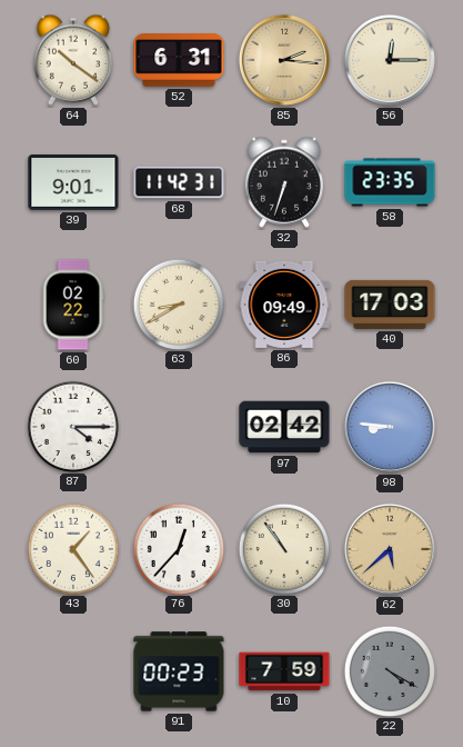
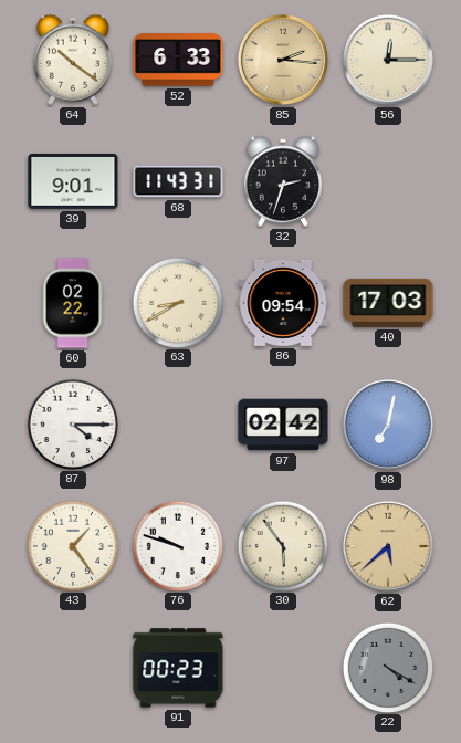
52: 6:31 -> 6:33 (178, 60)
68: 11:42 -> 11:43 (178, 181)
32: 6:33 -> 2:33 (283, 181)
58: 23:35 -> none (390, 182)
86: 09:49 -> 09:54 (283, 303)
98: 8:46 -> 7:02 (388, 425)
76: 12:37 -> 9:48 (177, 545)
30: 10:54 -> 5:54 (282, 545)
10: 7:59 -> none (284, 671)
